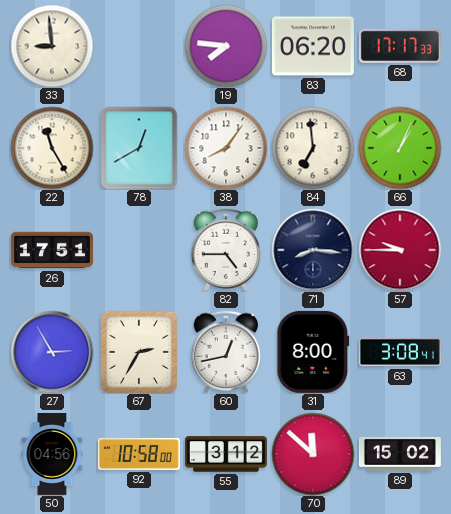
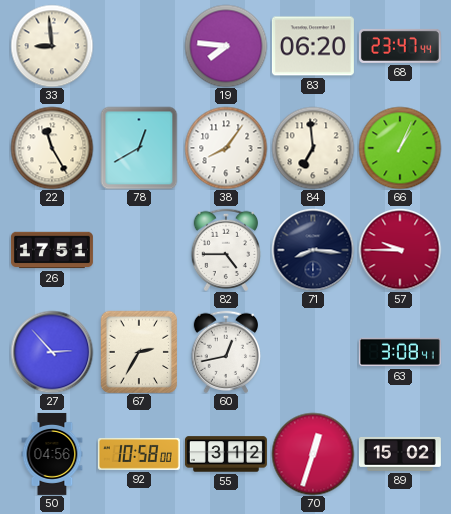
68: 17:17 -> 23:47 (400, 46)
27: 2:55 -> 2:53 (52, 352)
31: 8:00 -> none (313, 352)
70: 11:52 -> 12:33 (313, 454)
